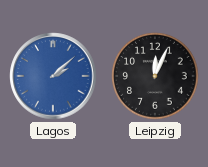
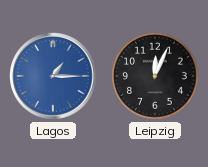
Lagos: 2:08 -> 1:15 (53, 76)
